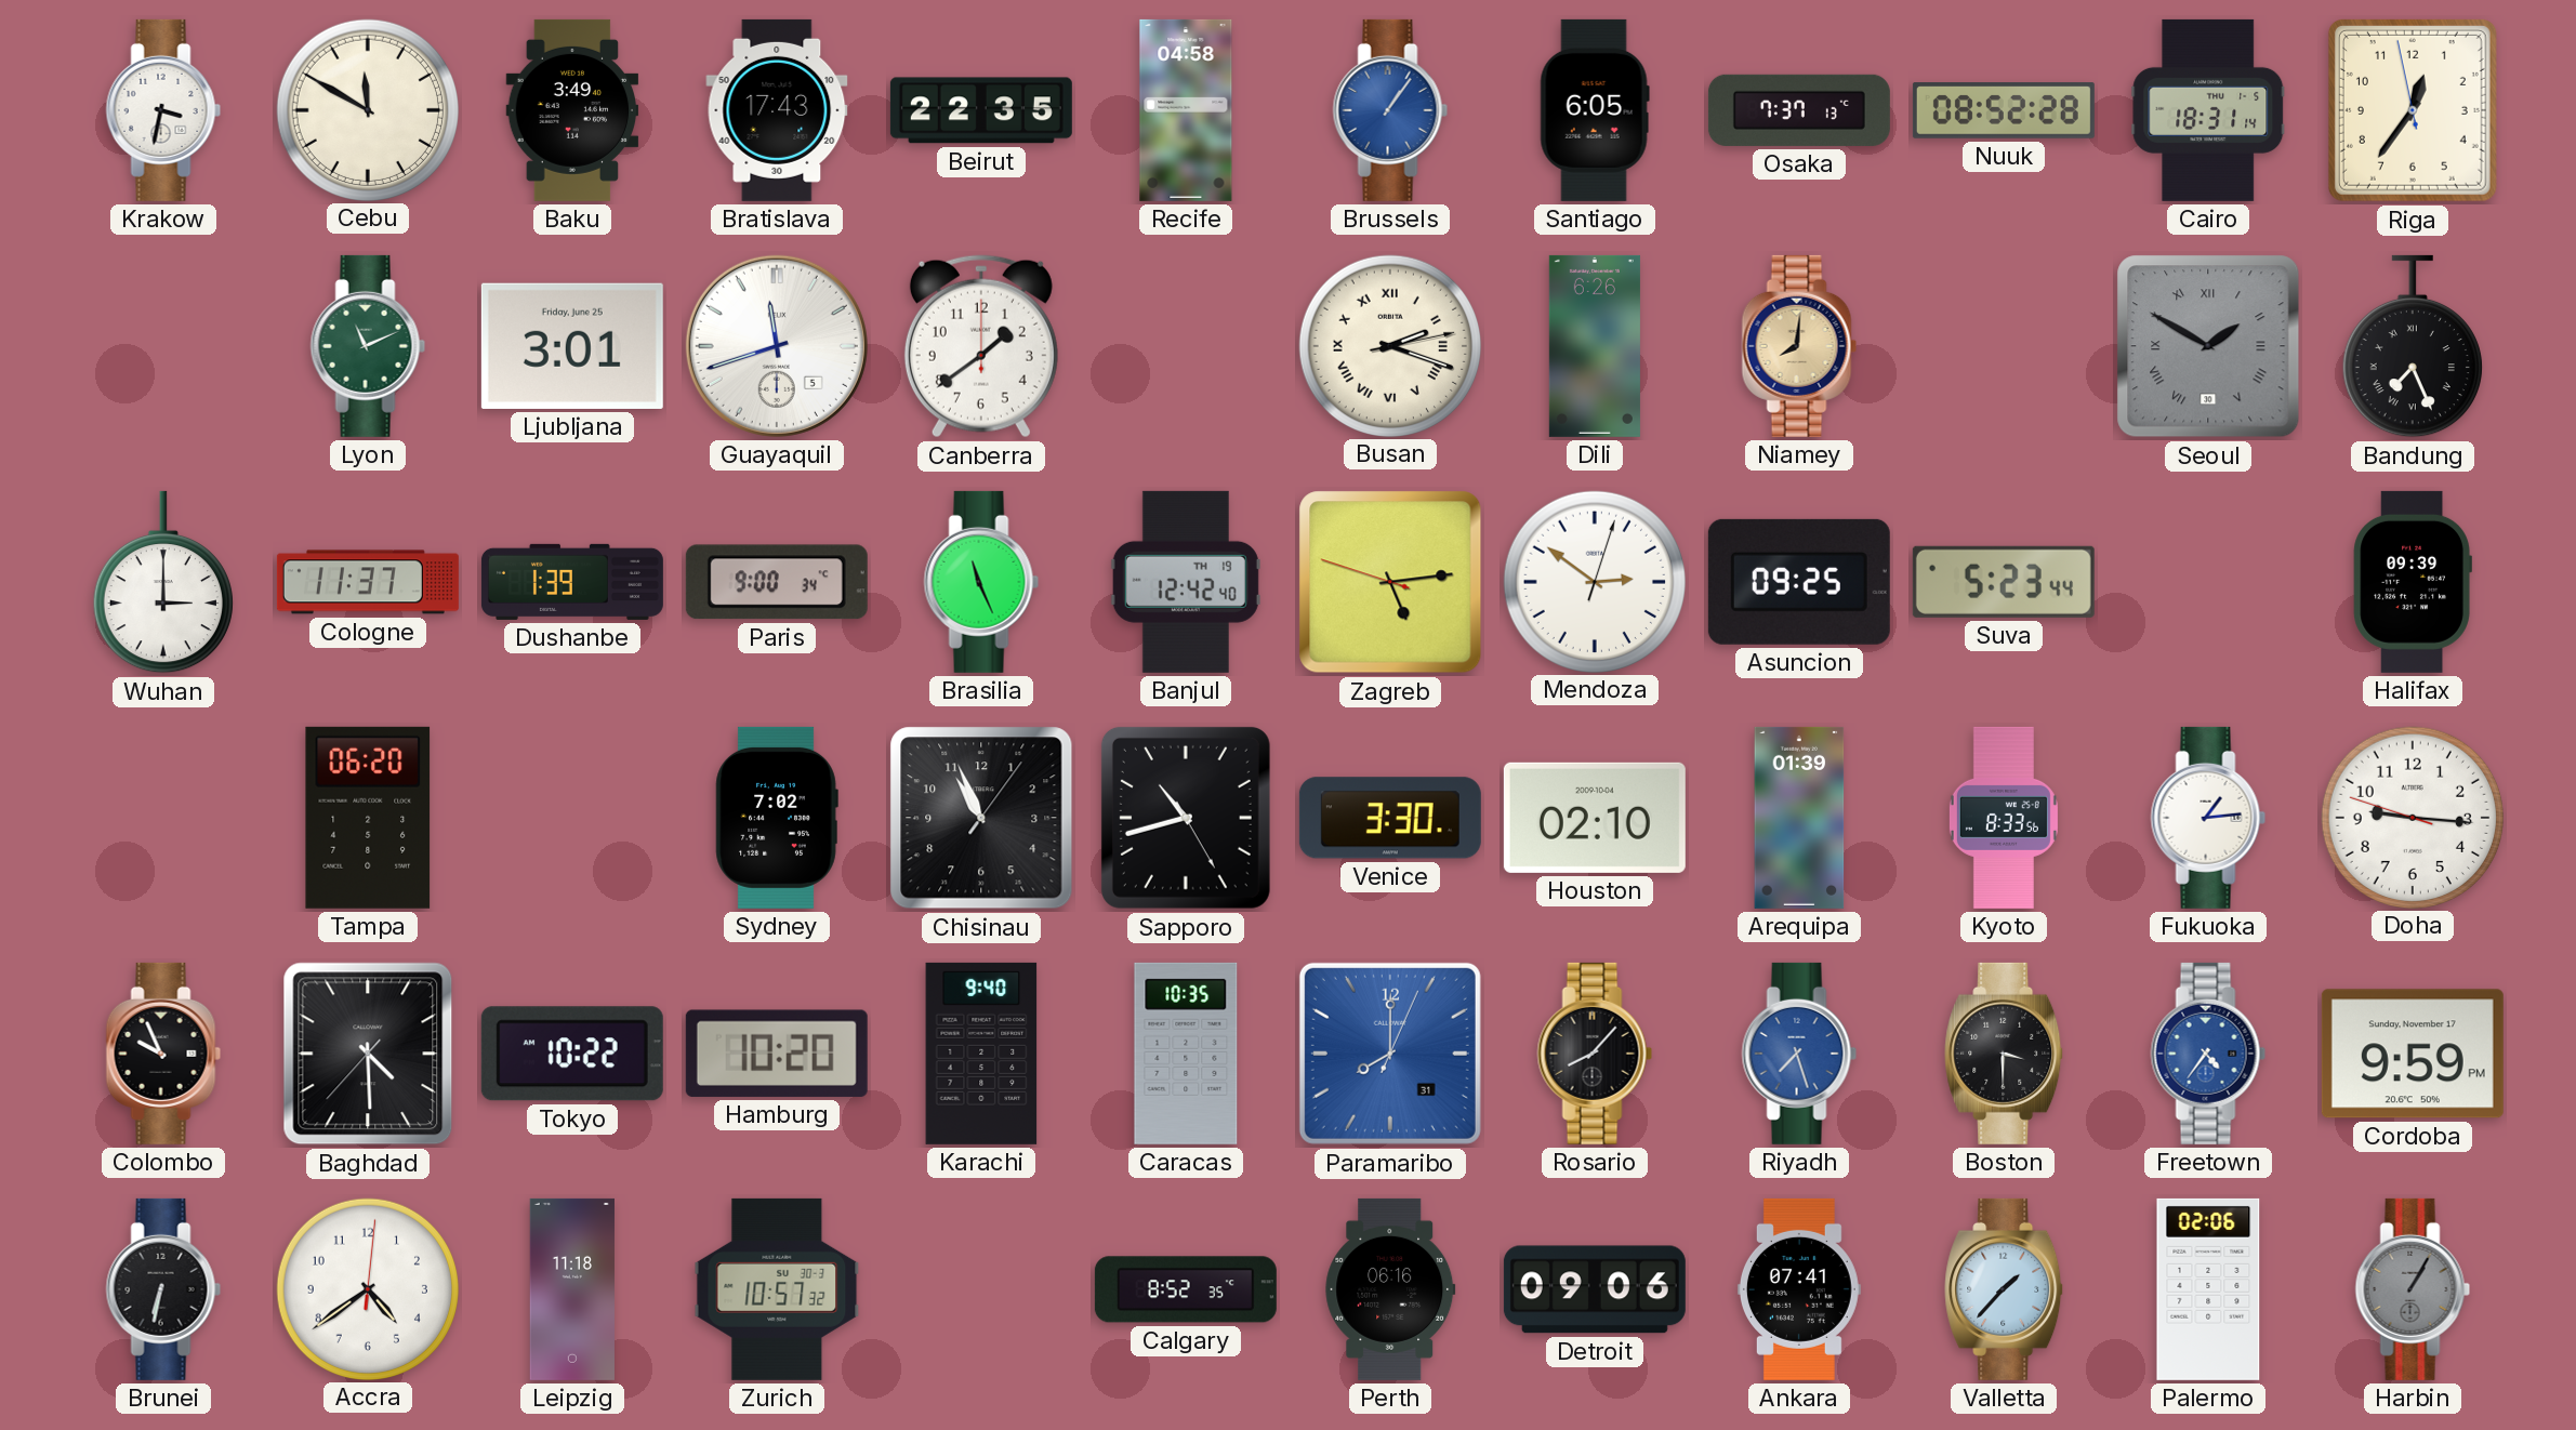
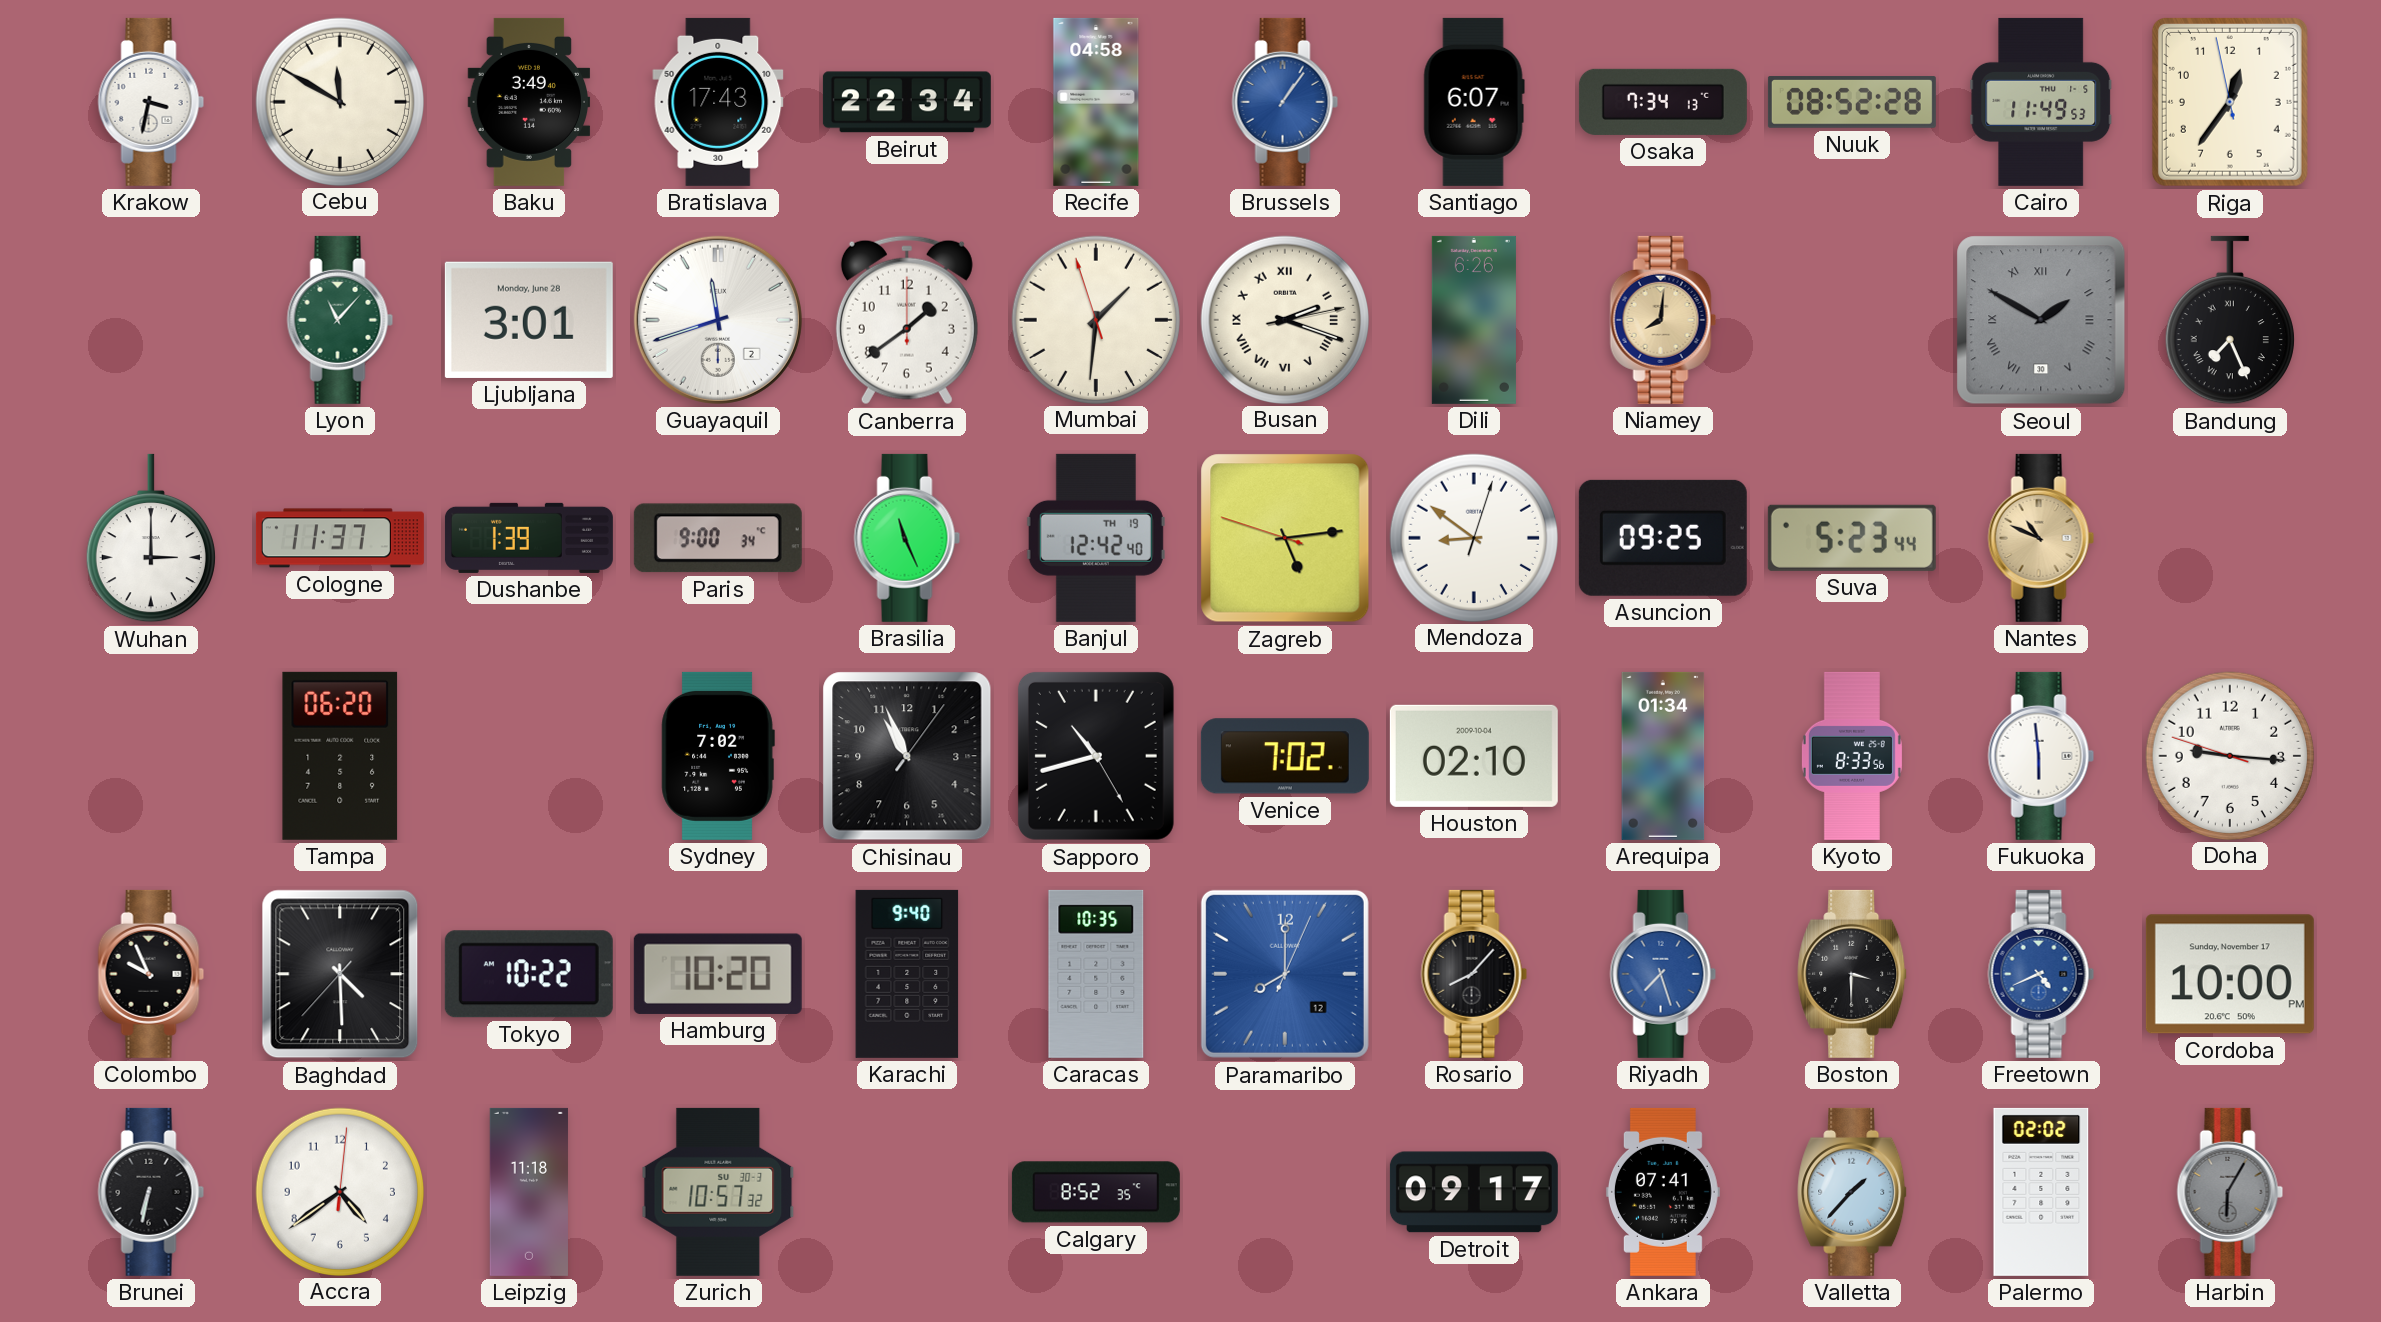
Beirut: 22:35 -> 22:34 (907, 102)
Santiago: 6:05 -> 6:07 (1474, 102)
Osaka: 7:37 -> 7:34 (1663, 102)
Cairo: 18:31 -> 11:49 (2041, 102)
Lyon: 11:11 -> 11:07 (340, 320)
Ljubljana date: Friday, June 25 -> Monday, June 28 (529, 320)
Guayaquil date: 5 -> 2 (718, 320)
Mumbai: none -> 1:30 (1095, 319)
Mendoza: 2:51 -> 8:51 (1473, 537)
Nantes: none -> 10:49 (2041, 538)
Halifax: 09:39 -> none (2413, 582)
Venice: 3:30 -> 7:02 (1285, 756)
Arequipa: 01:39 -> 01:34 (1663, 756)
Fukuoka: 1:14 -> 5:59 (2041, 756)
Paramaribo date: 31 -> 12 (1285, 974)
Freetown: 4:36 -> 4:41 (2041, 974)
Cordoba: 9:59 -> 10:00 (2230, 974)
Perth: 06:16 -> none (1390, 1289)
Detroit: 09:06 -> 09:17 (1474, 1192)
Palermo: 02:06 -> 02:02 (2041, 1192)
Harbin: 1:05 -> 6:05 (2230, 1192)
